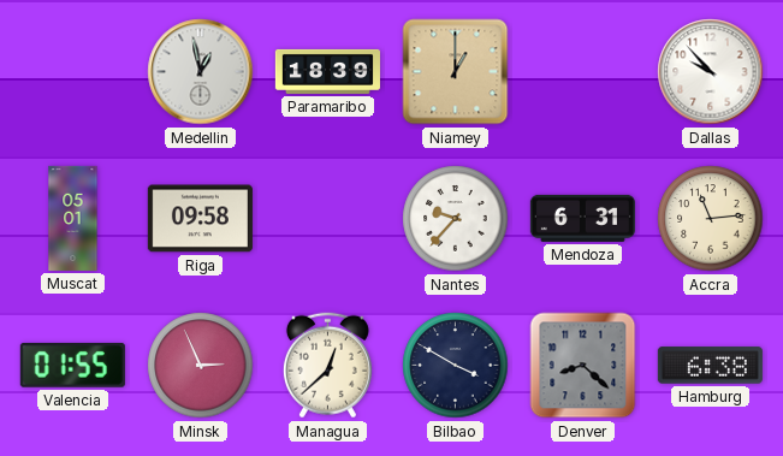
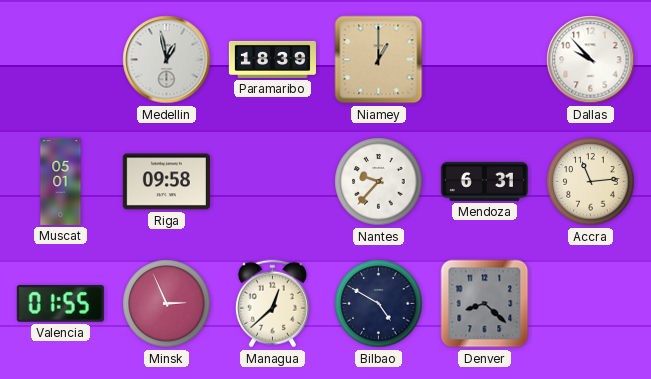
Bilbao: 3:50 -> 4:50 (379, 304)
Hamburg: 6:38 -> none (710, 366)
